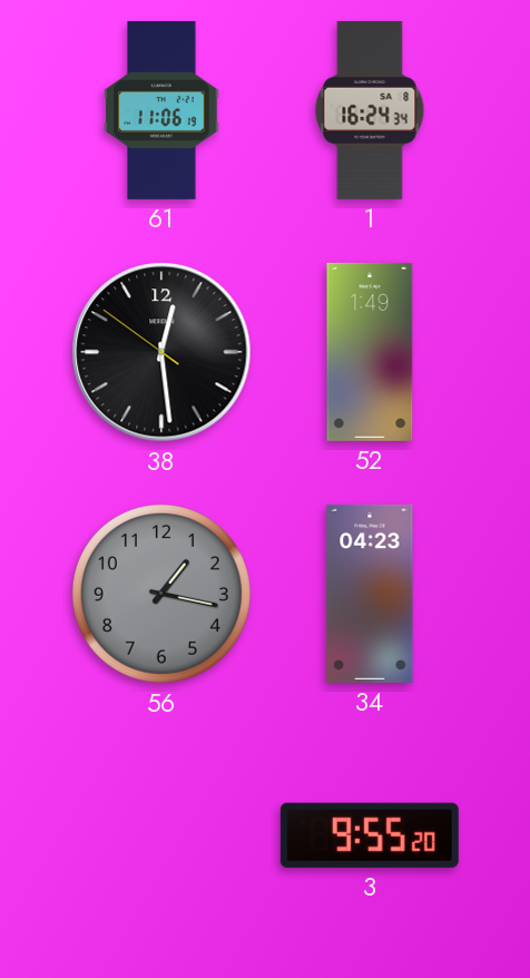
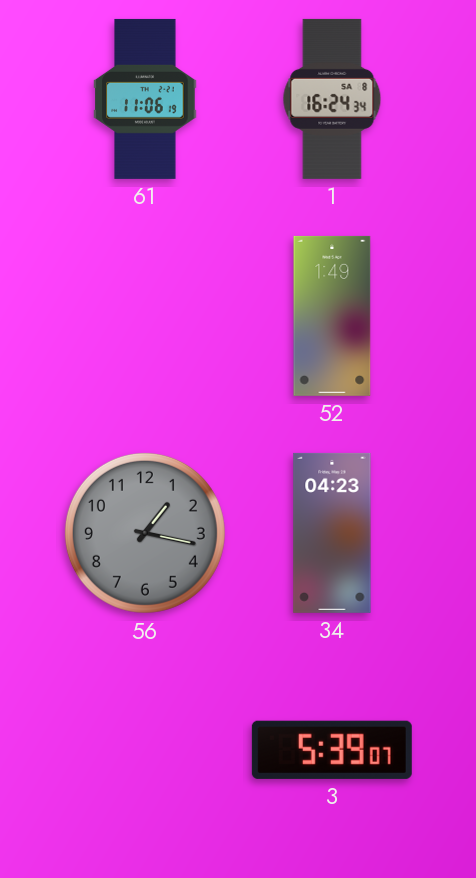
38: 12:28 -> none (161, 352)
3: 9:55 -> 5:39 (332, 750)
